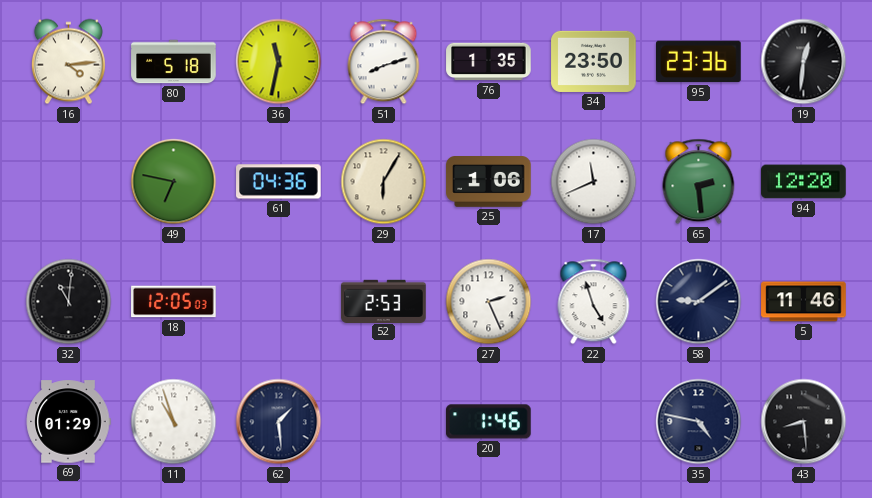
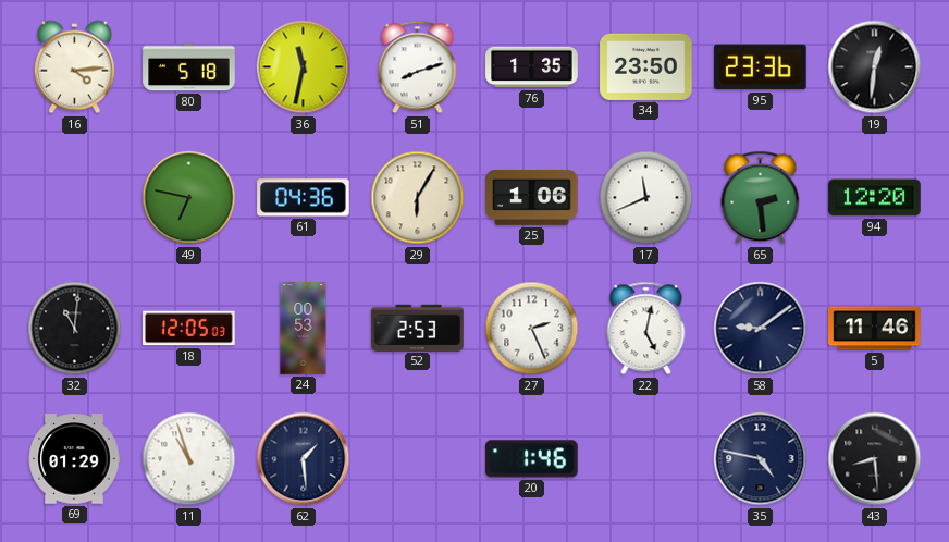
24: none -> 00:53 (304, 329)
22: 4:57 -> 5:02 (646, 329)
